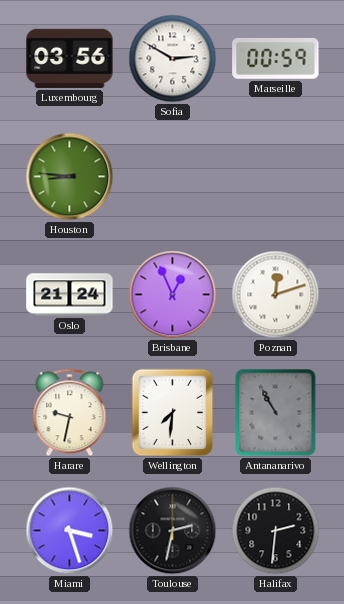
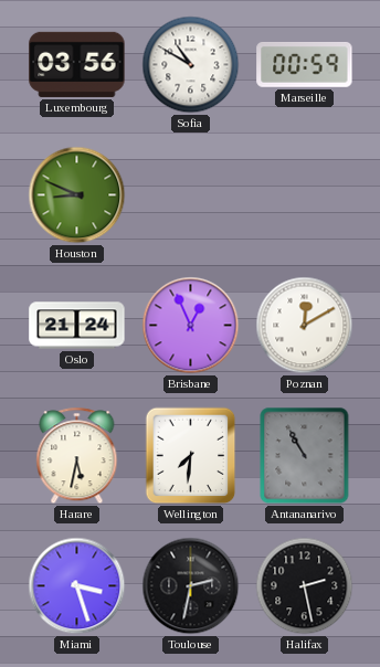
Sofia: 2:50 -> 10:50 (191, 65)
Houston: 8:46 -> 8:49 (77, 195)
Poznan: 12:12 -> 12:10 (305, 326)
Harare: 9:32 -> 5:32 (77, 456)
Halifax: 2:31 -> 2:28 (305, 586)
